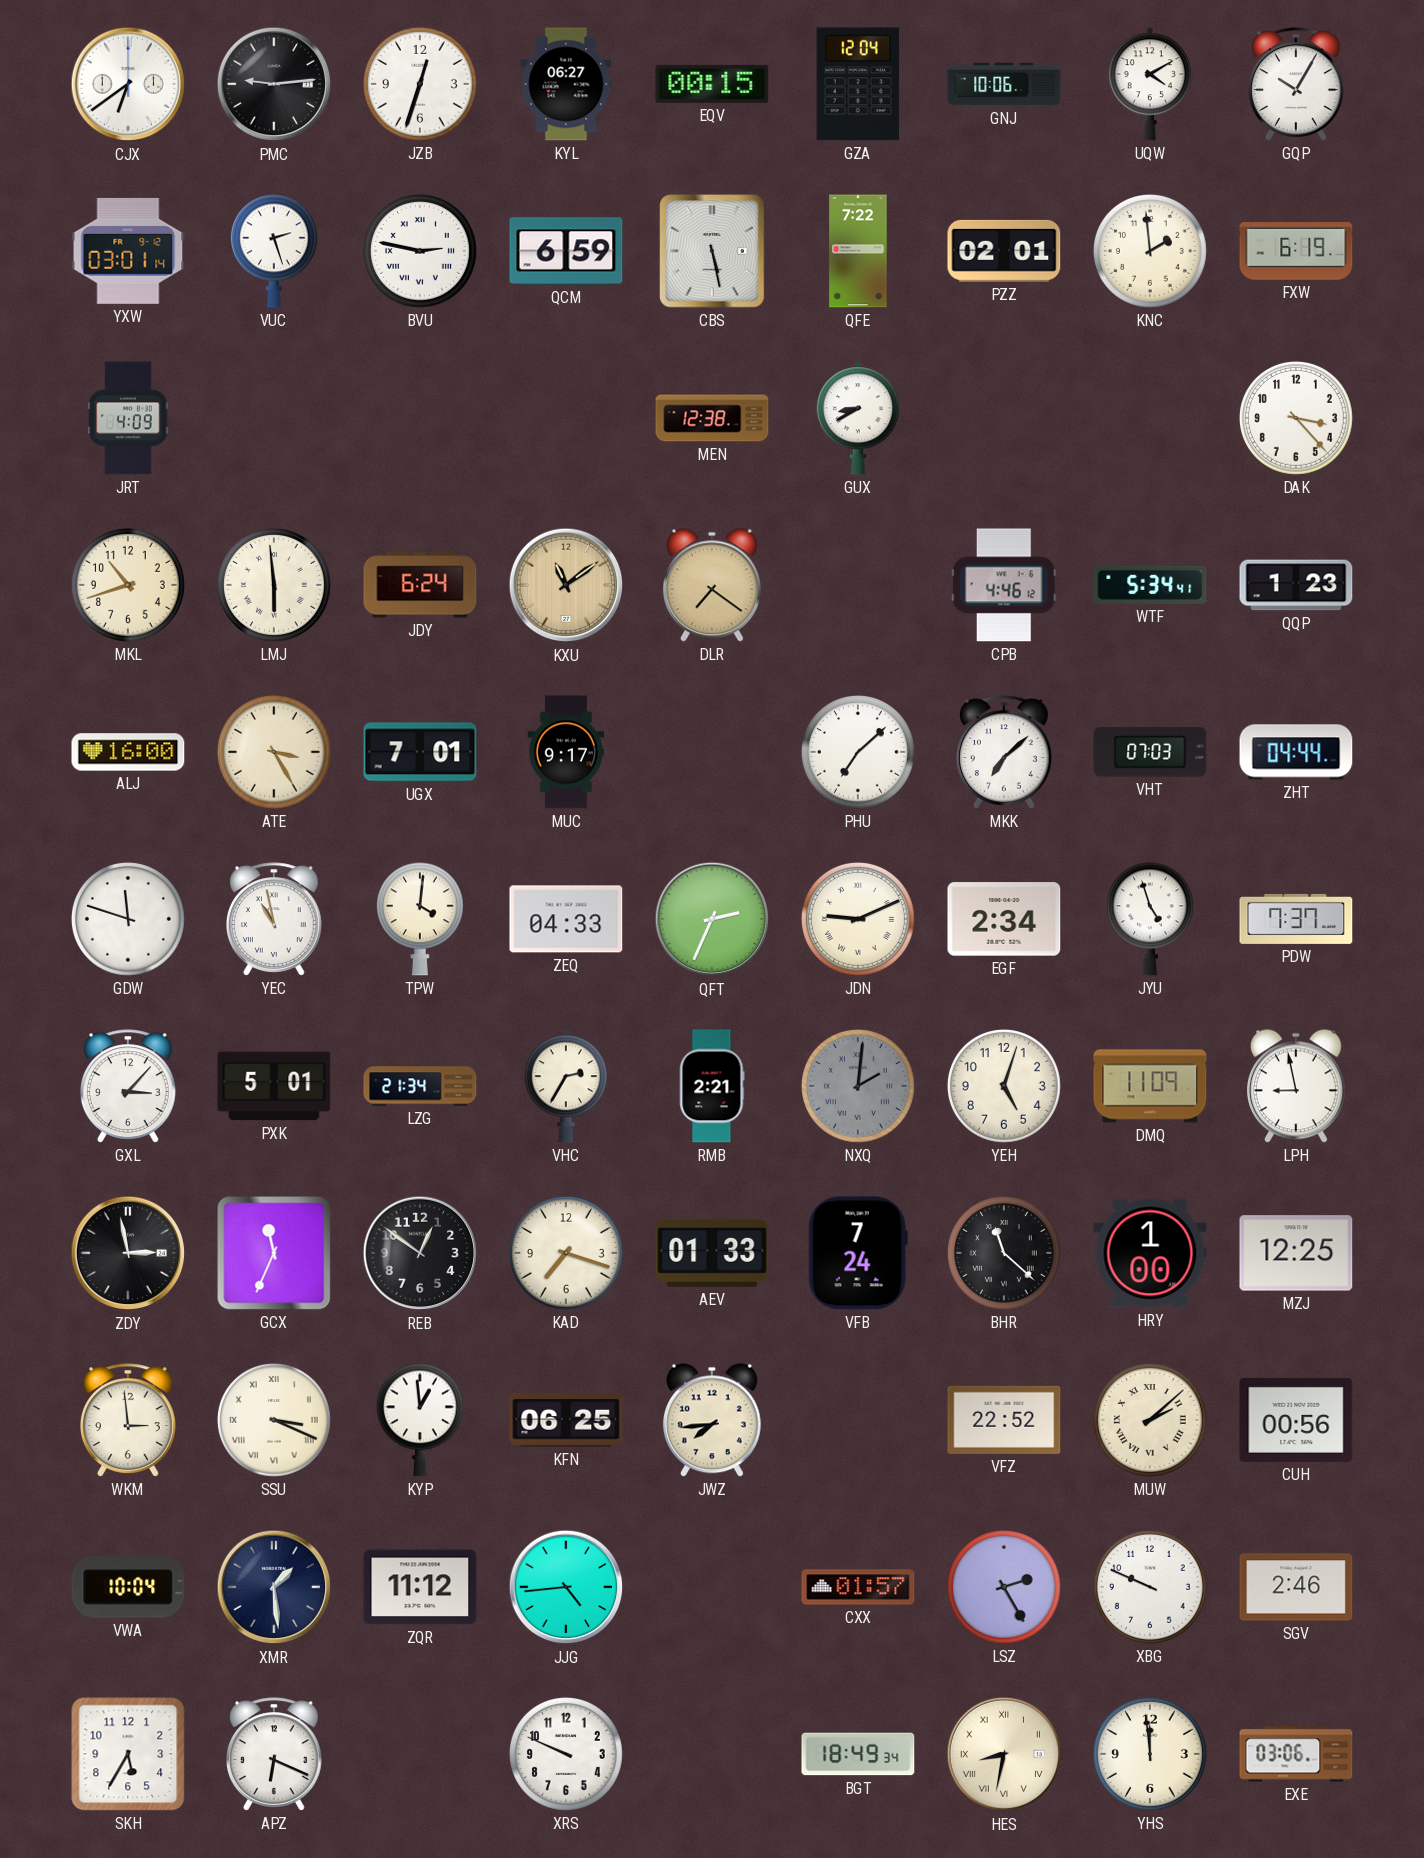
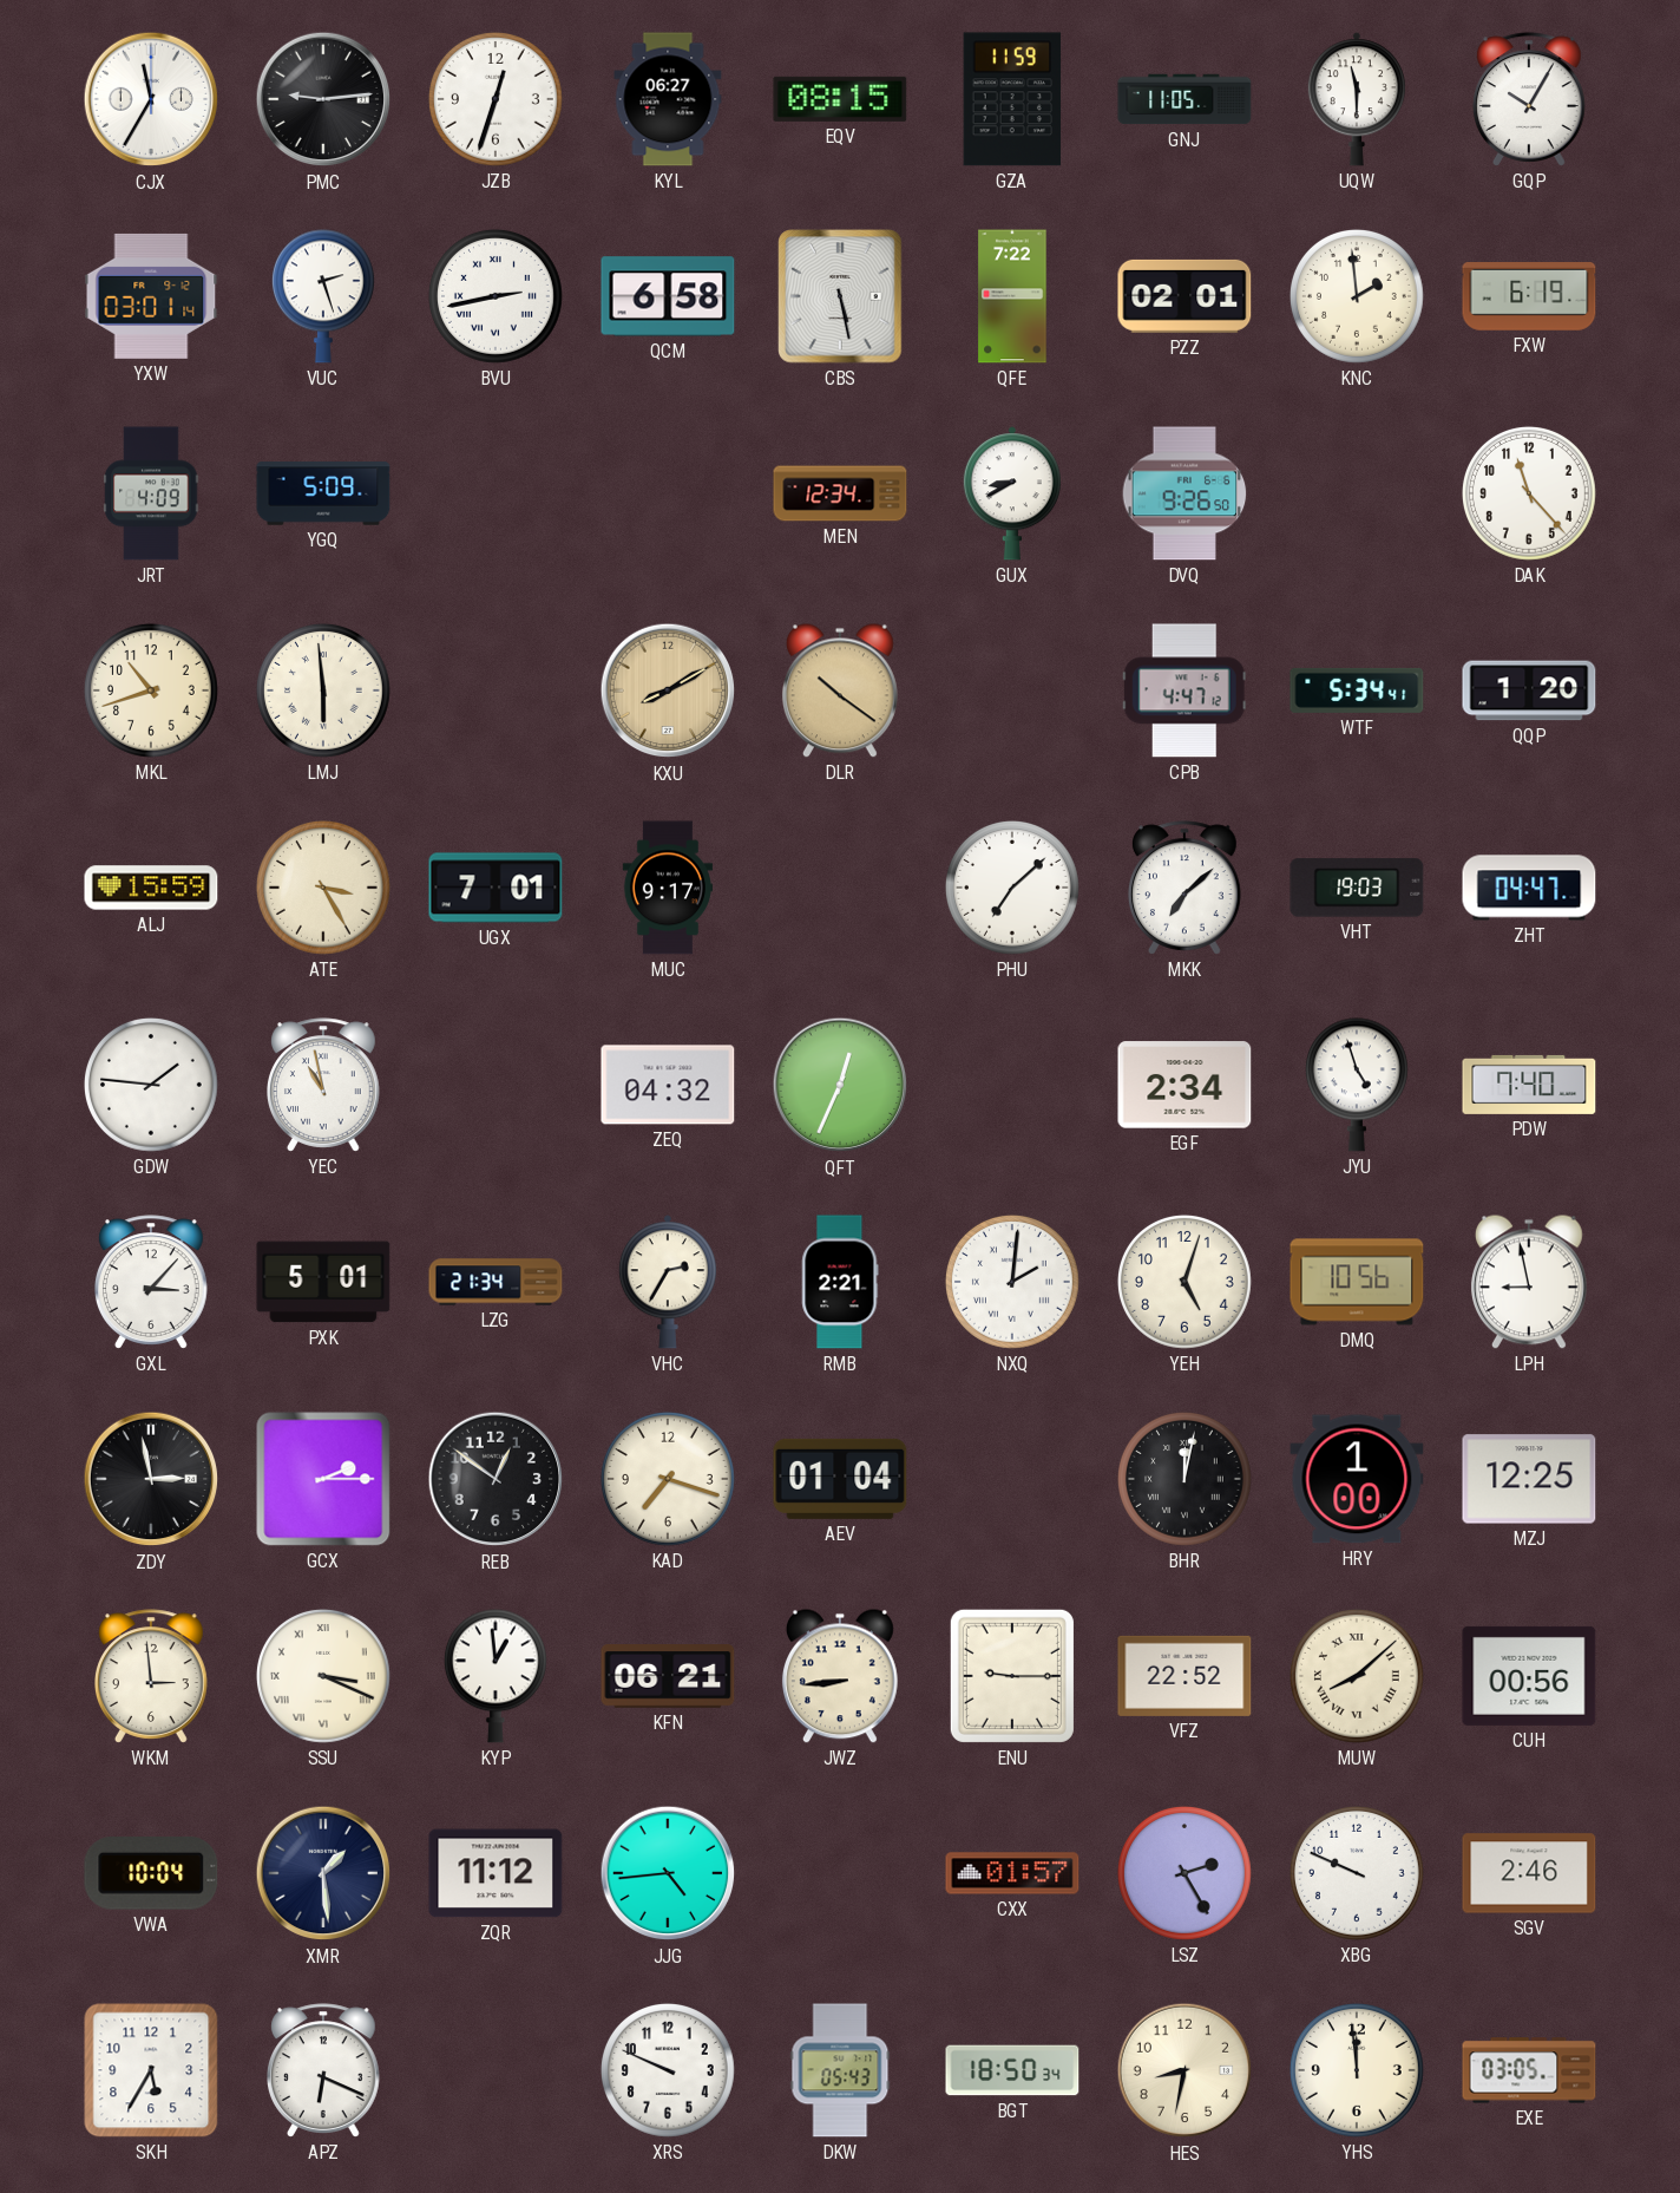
CJX: 6:39 -> 11:35 (151, 99)
EQV: 00:15 -> 08:15 (840, 99)
GZA: 12:04 -> 11:59 (1012, 99)
GNJ: 10:06 -> 11:05 (1184, 99)
UQW: 4:10 -> 11:30 (1357, 99)
BVU: 2:47 -> 2:43 (496, 296)
QCM: 6:59 -> 6:58 (668, 296)
YGQ: none -> 5:09 (323, 493)
MEN: 12:38 -> 12:34 (840, 493)
DVQ: none -> 9:26 (1184, 493)
DAK: 3:23 -> 11:23 (1529, 493)
JDY: 6:24 -> none (420, 585)
KXU: 11:09 -> 8:10 (668, 690)
DLR: 7:21 -> 10:21 (840, 690)
CPB: 4:46 -> 4:47 (1184, 690)
QQP: 1:23 -> 1:20 (1529, 690)
ALJ: 16:00 -> 15:59 (151, 888)
VHT: 07:03 -> 19:03 (1357, 888)
ZHT: 04:44 -> 04:47 (1529, 888)
GDW: 11:48 -> 1:46 (151, 1085)
TPW: 4:01 -> none (420, 919)
ZEQ: 04:33 -> 04:32 (668, 1085)
QFT: 2:34 -> 12:34 (840, 1085)
JDN: 9:11 -> none (858, 919)
PDW: 7:37 -> 7:40 (1529, 1085)
NXQ dial: grey -> white (1012, 1282)
DMQ: 11:09 -> 10:56 (1357, 1282)
GCX: 11:34 -> 2:15 (323, 1479)
AEV: 01:33 -> 01:04 (840, 1479)
VFB: 7:24 -> none (858, 1253)
BHR: 11:22 -> 12:02 (1184, 1479)
KFN: 06:25 -> 06:21 (668, 1677)
JWZ: 7:44 -> 8:44 (840, 1676)
ENU: none -> 9:15 (1012, 1676)
MUW: 2:08 -> 8:08 (1357, 1676)
DKW: none -> 05:43 (840, 2070)
BGT: 18:49 -> 18:50 (1012, 2070)
HES numerals: Roman -> Arabic (1184, 2070)
EXE: 03:06 -> 03:05 (1529, 2070)
